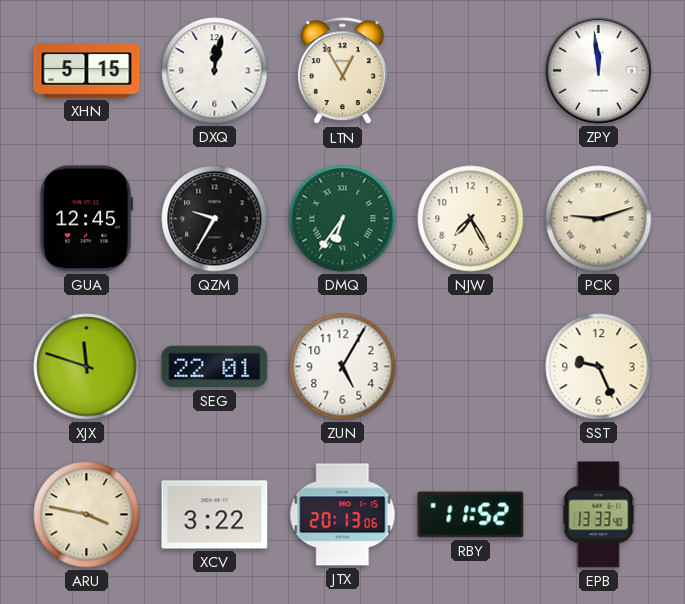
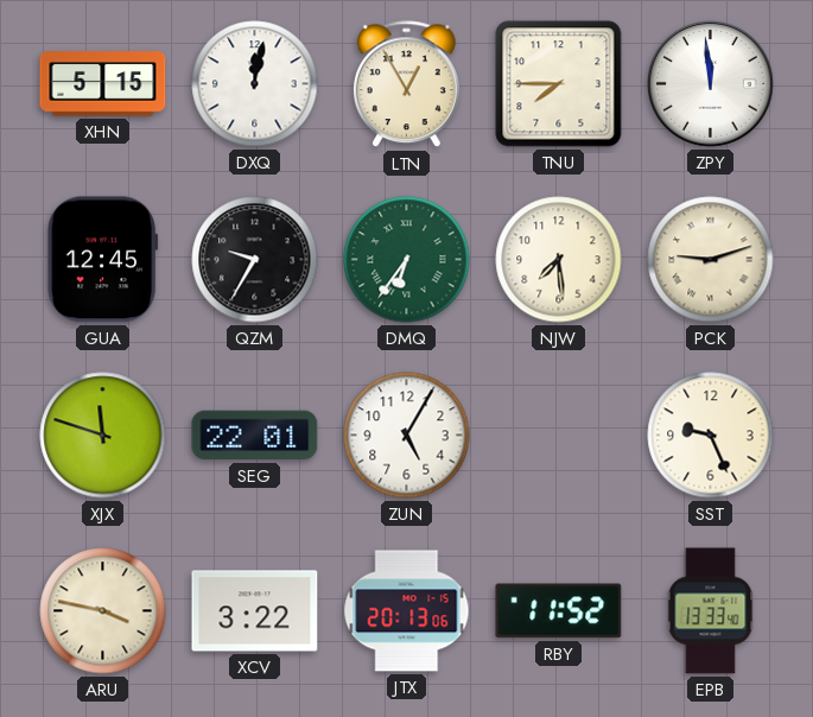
TNU: none -> 7:45 (559, 84)
NJW: 7:25 -> 7:29 (559, 260)
